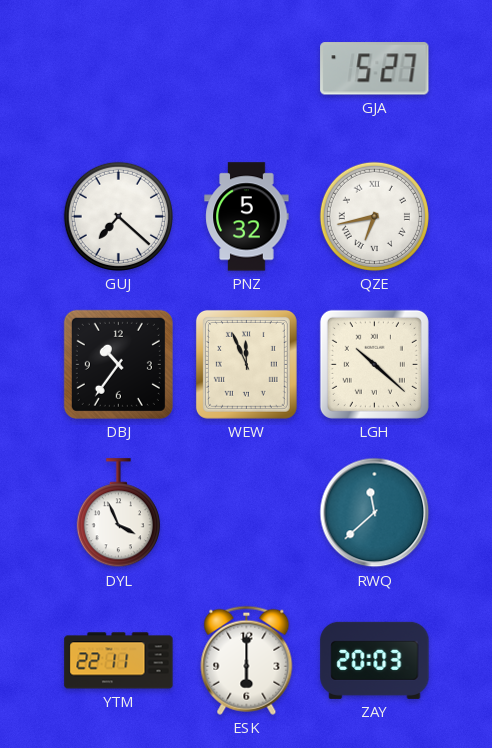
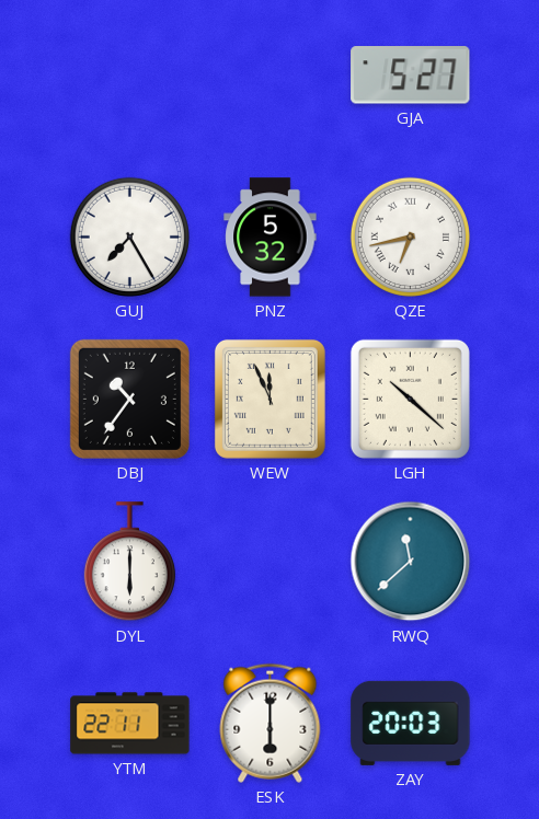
GUJ: 7:22 -> 7:25 (129, 237)
DYL: 3:56 -> 6:00 (129, 562)
